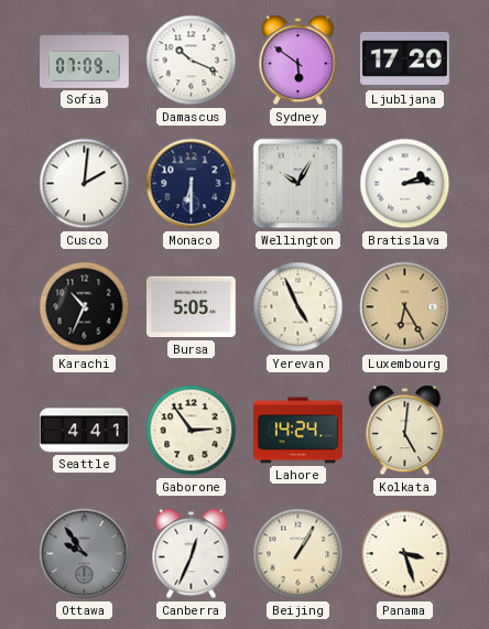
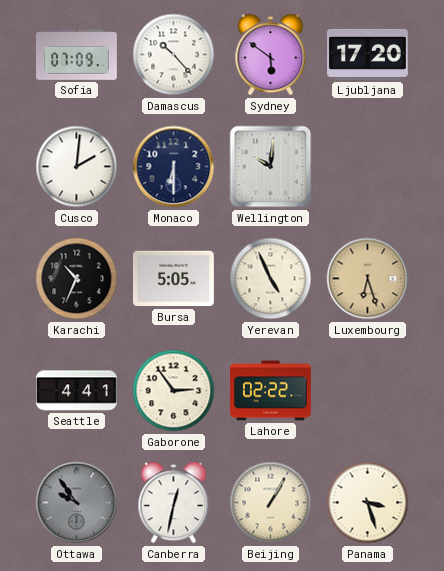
Damascus: 10:19 -> 10:23 (174, 55)
Wellington: 10:05 -> 10:01 (271, 167)
Bratislava: 2:14 -> none (405, 184)
Luxembourg: 6:25 -> 6:27 (368, 279)
Lahore: 14:24 -> 02:22 (271, 391)
Kolkata: 5:01 -> none (405, 431)
Canberra: 12:34 -> 12:32 (174, 503)
